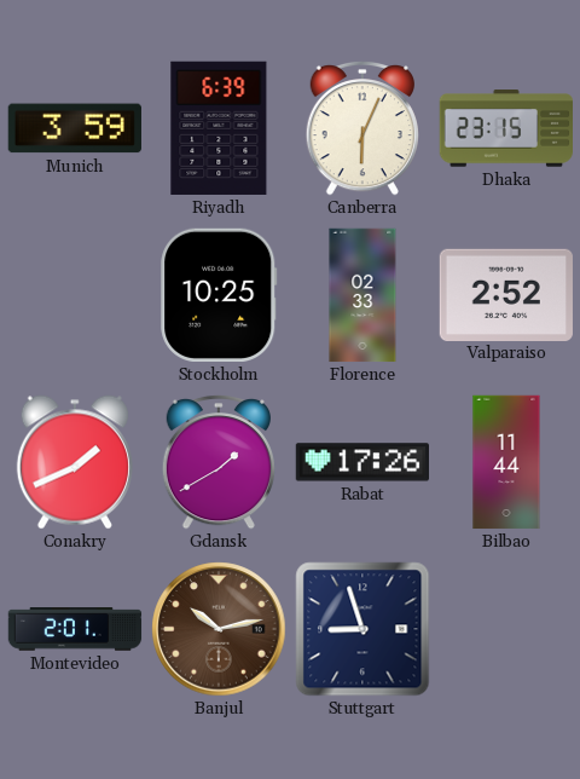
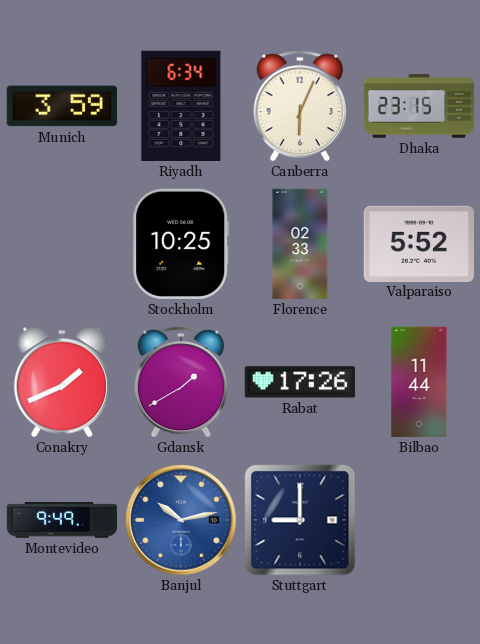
Riyadh: 6:39 -> 6:34 (181, 106)
Valparaiso: 2:52 -> 5:52 (418, 243)
Montevideo: 2:01 -> 9:49 (62, 520)
Banjul dial: brown -> blue (181, 520)
Stuttgart: 8:57 -> 9:00 (300, 520)
